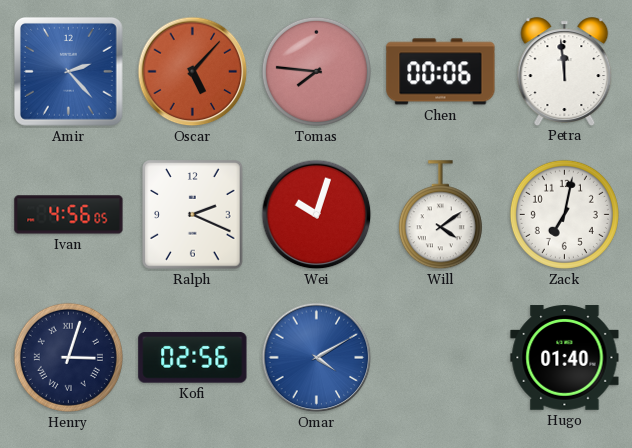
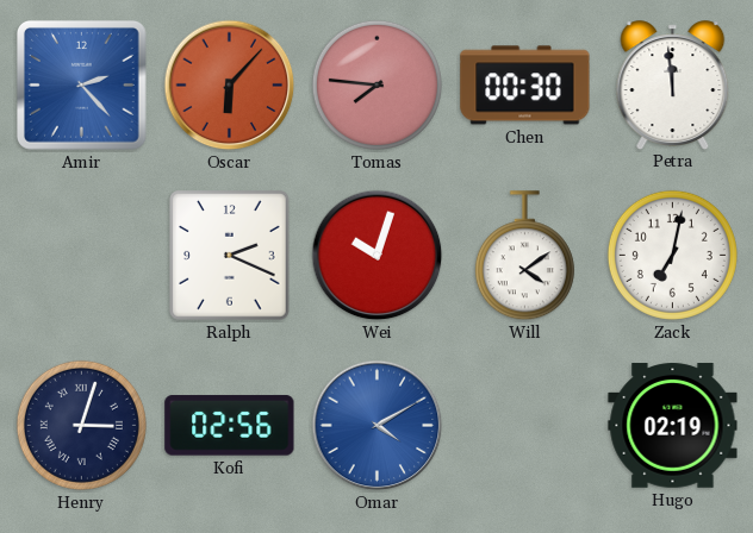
Oscar: 5:07 -> 6:07 (230, 86)
Chen: 00:06 -> 00:30 (525, 86)
Ivan: 4:56 -> none (69, 215)
Hugo: 01:40 -> 02:19 (673, 426)
